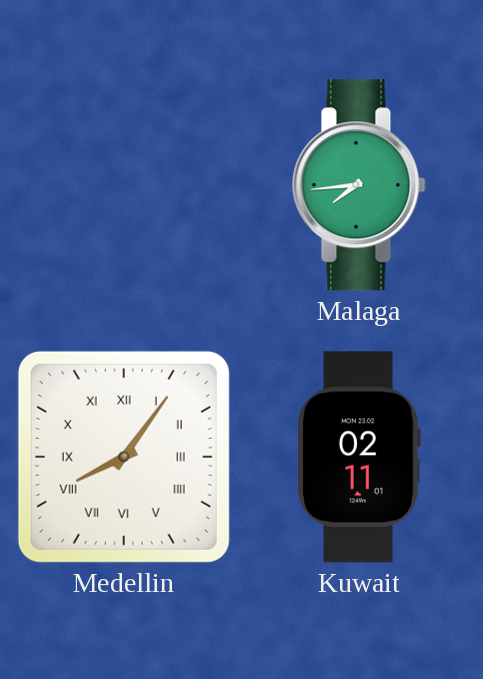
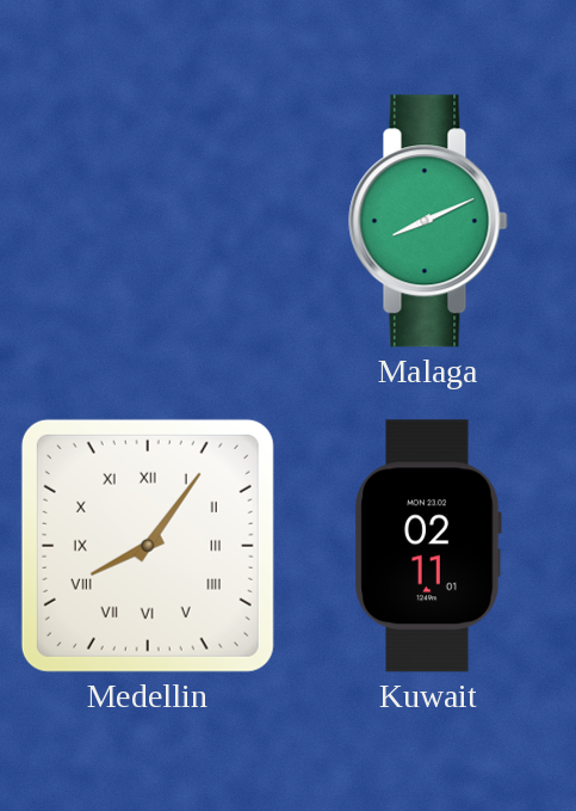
Malaga: 7:44 -> 8:11 (428, 221)
